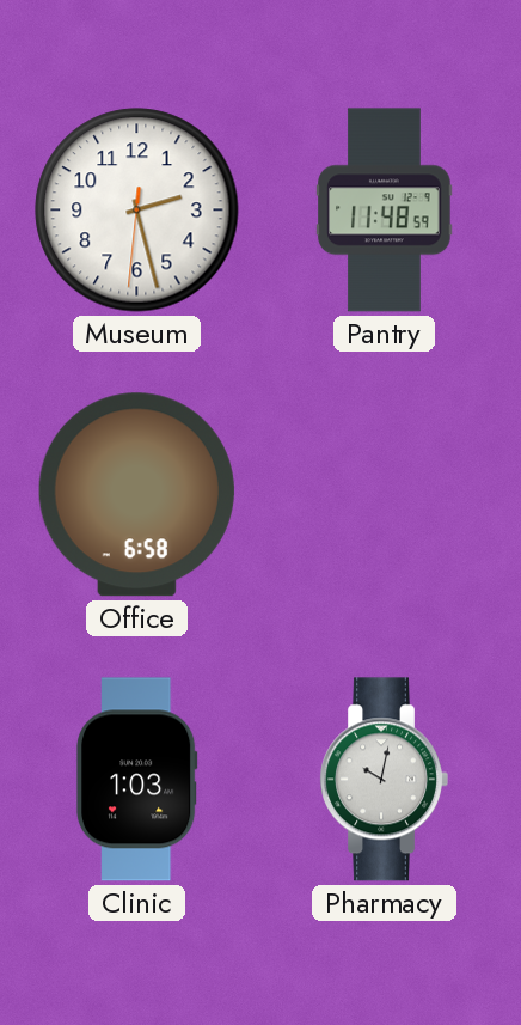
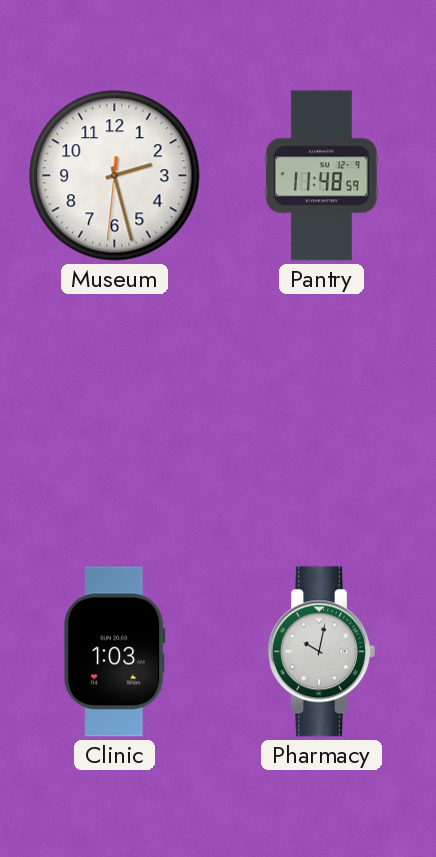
Office: 6:58 -> none (136, 495)
